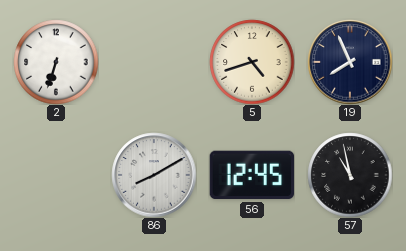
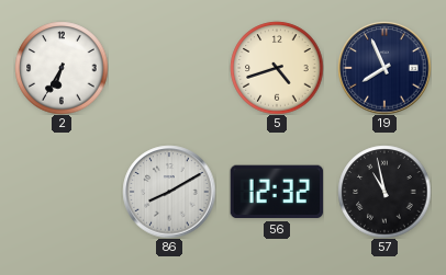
2: 6:33 -> 6:35 (62, 68)
56: 12:45 -> 12:32 (277, 192)
